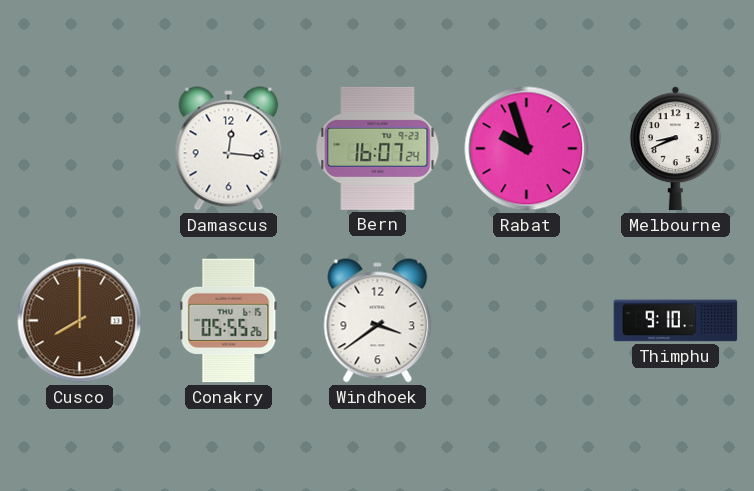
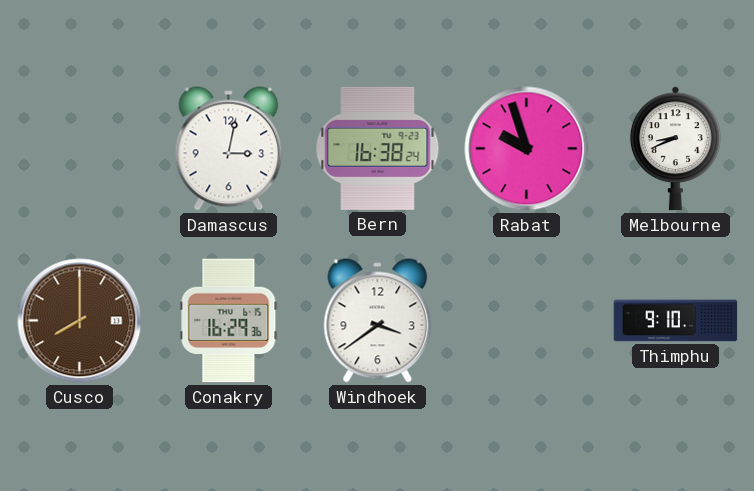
Damascus: 12:16 -> 3:02 (229, 149)
Bern: 16:07 -> 16:38 (378, 148)
Conakry: 05:55 -> 16:29 (229, 321)
